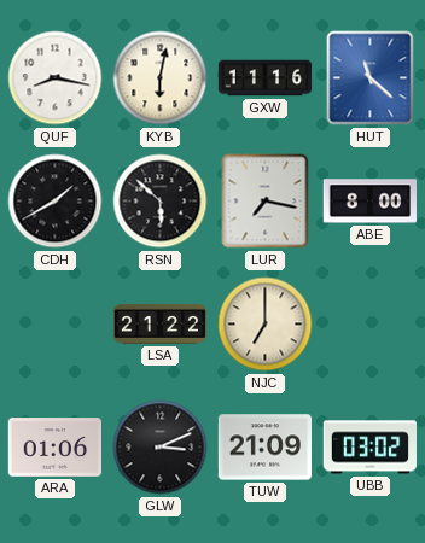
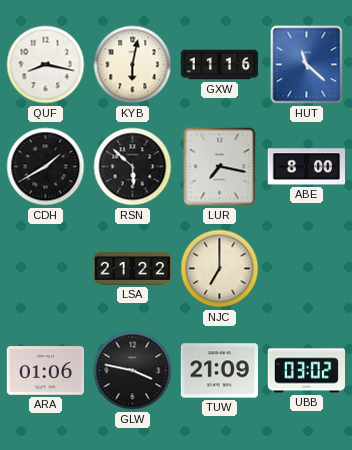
GLW: 3:11 -> 3:47 (133, 371)
